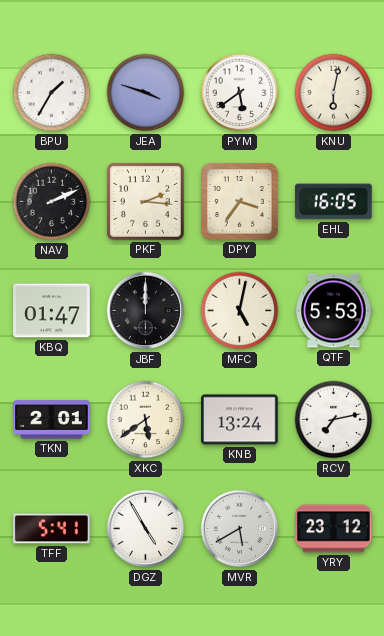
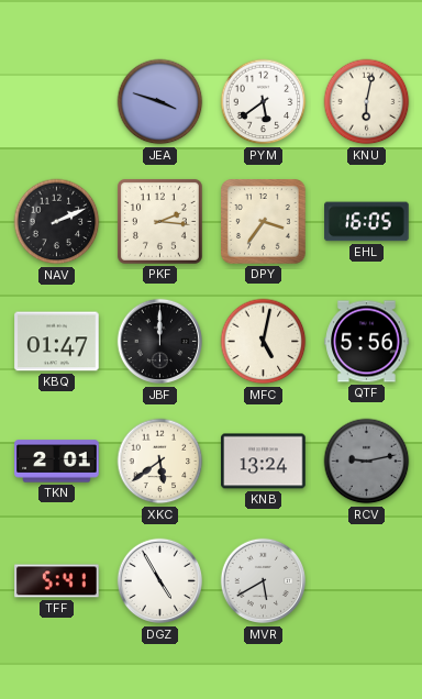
BPU: 1:35 -> none (52, 93)
QTF: 5:53 -> 5:56 (367, 342)
RCV: 7:13 -> 9:13 (367, 462)
RCV dial: white -> grey (367, 462)
YRY: 23:12 -> none (334, 529)
